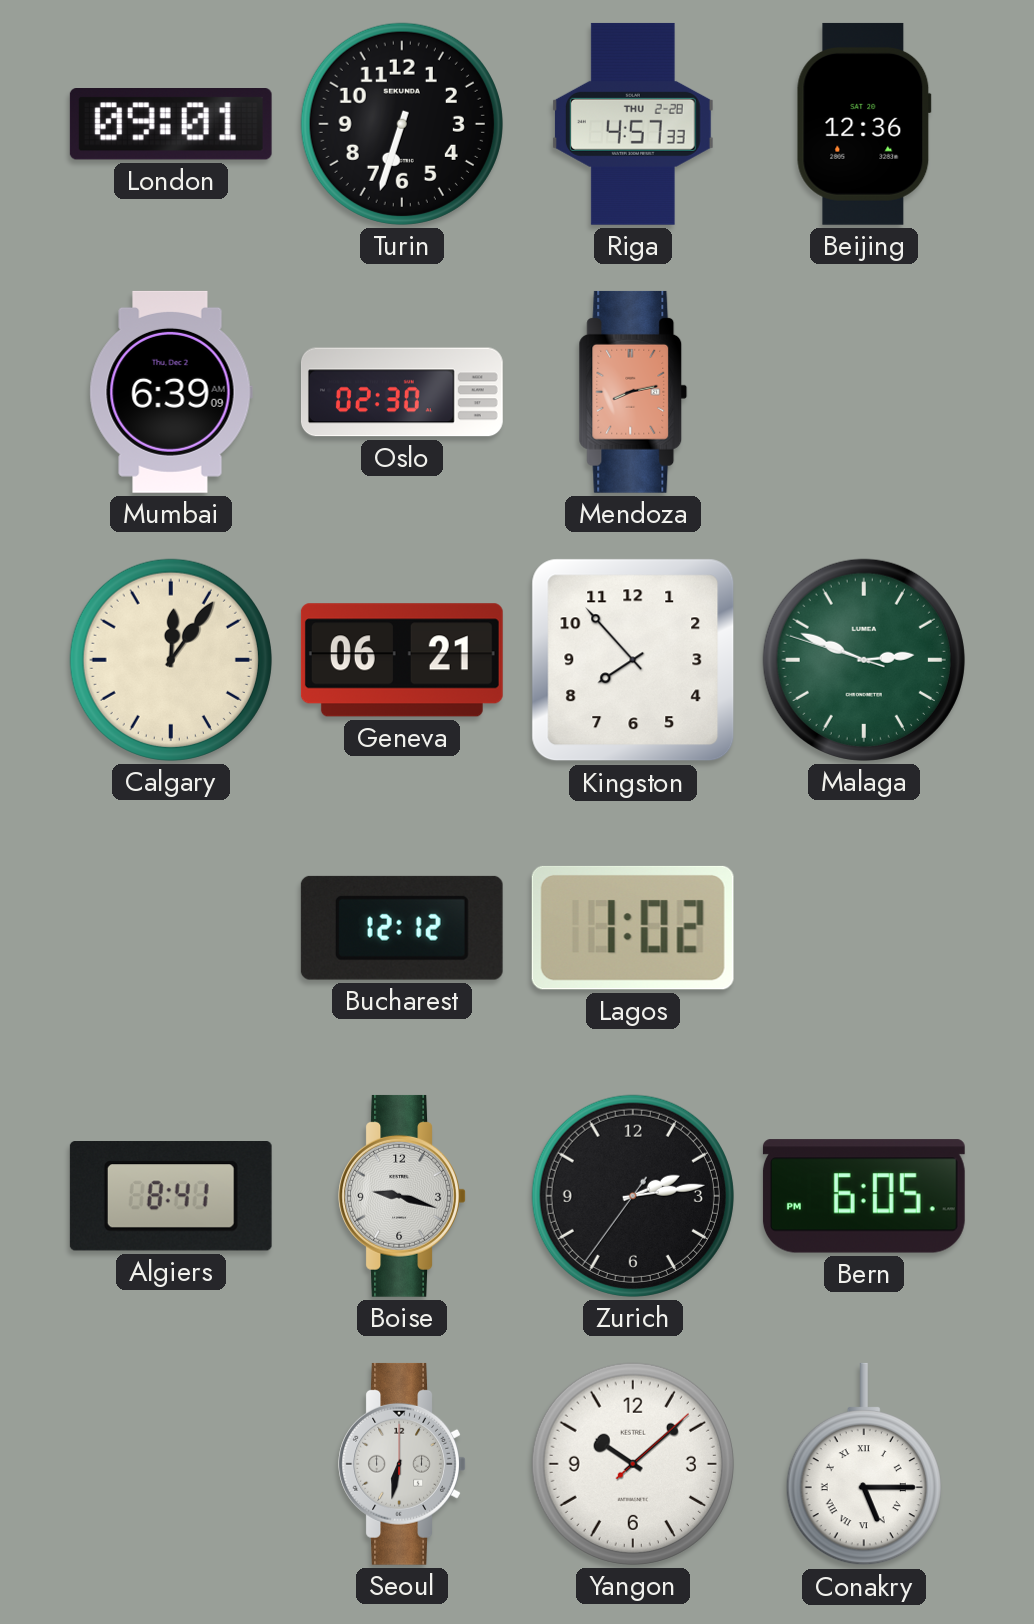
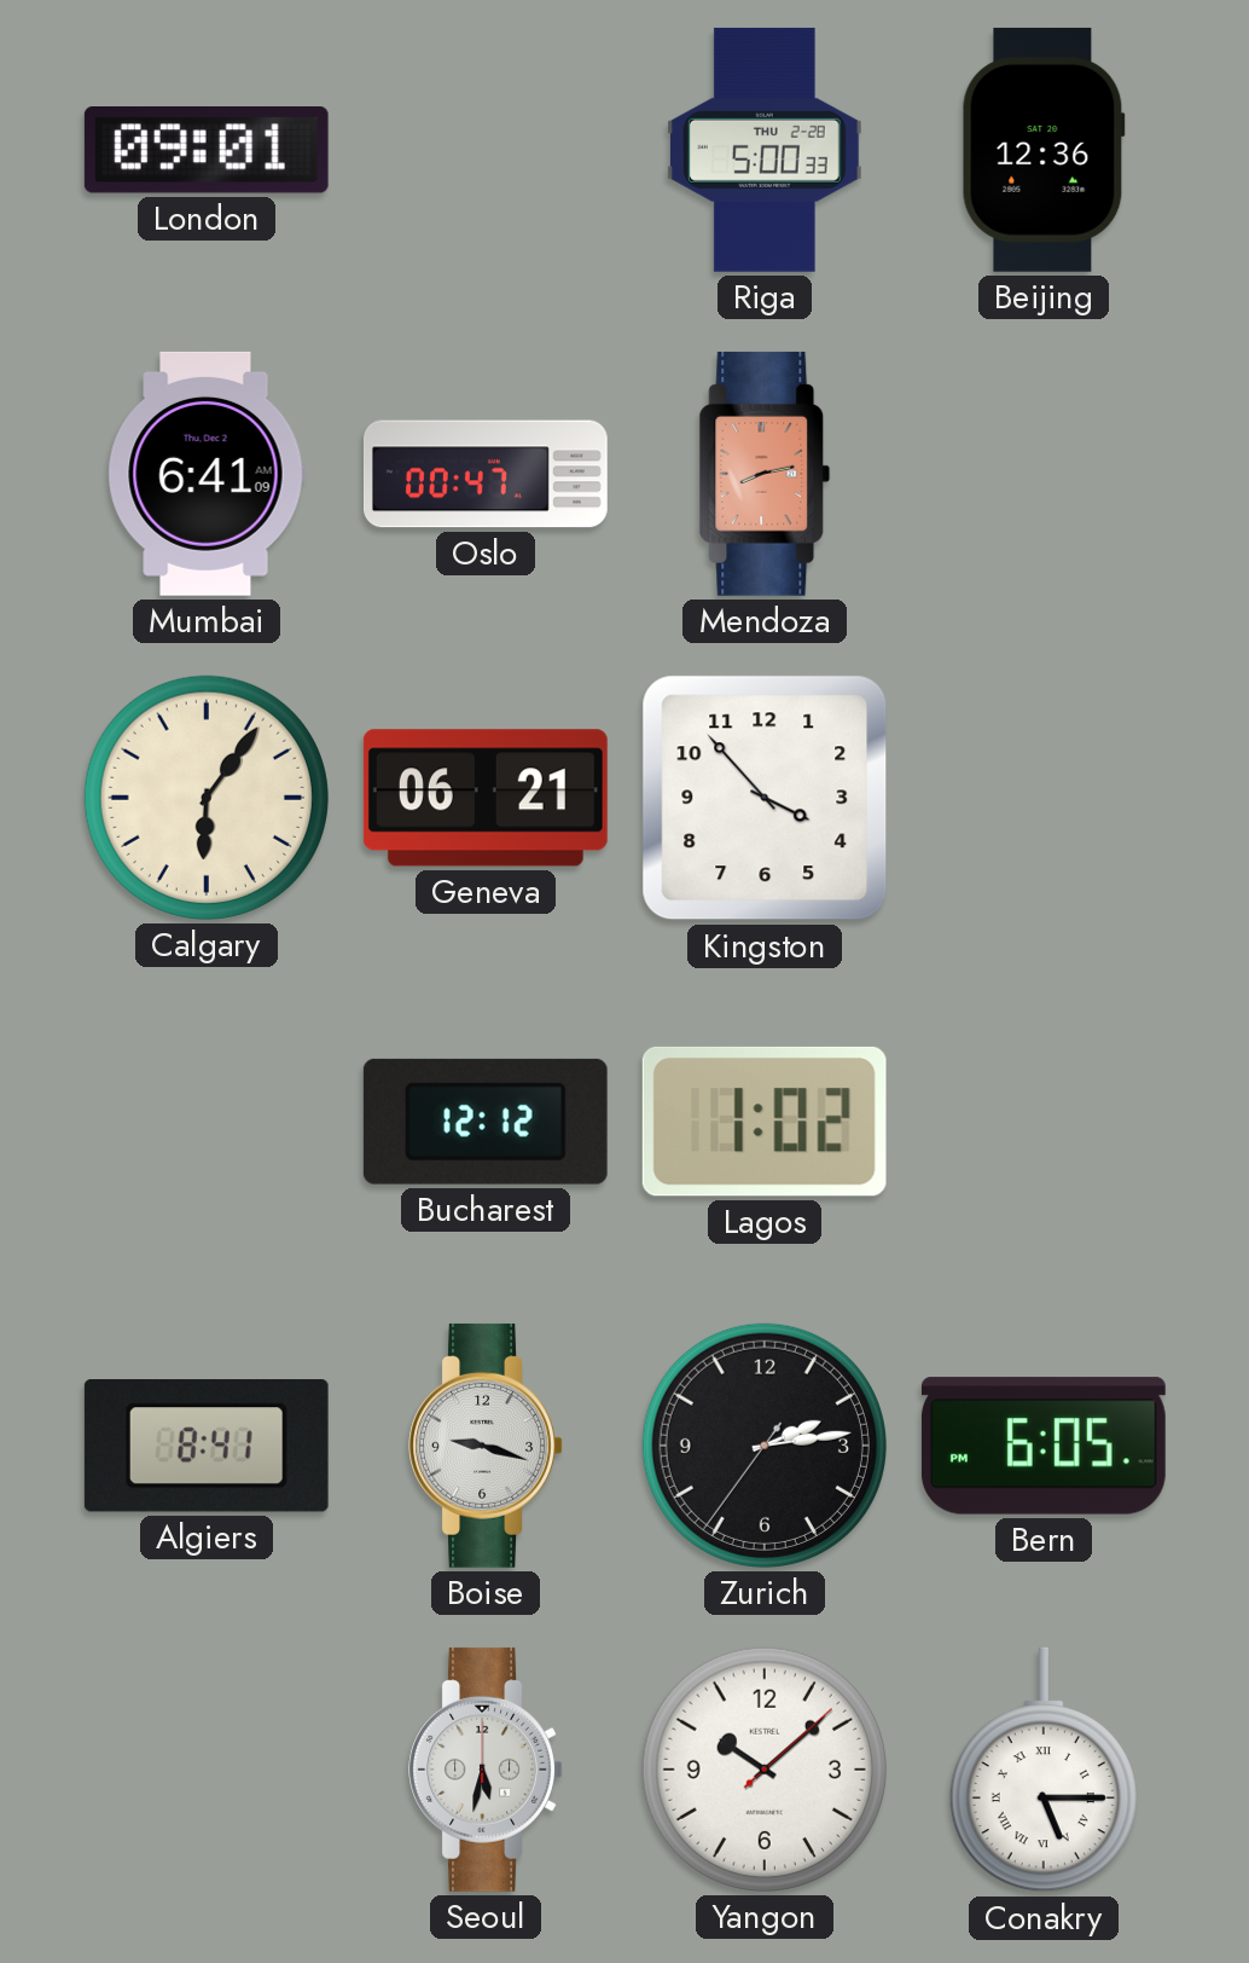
Turin: 6:33 -> none (402, 124)
Riga: 4:57 -> 5:00 (765, 150)
Mumbai: 6:39 -> 6:41 (207, 474)
Oslo: 02:30 -> 00:47 (486, 474)
Calgary: 12:06 -> 6:06 (207, 798)
Kingston: 7:53 -> 3:53 (765, 798)
Malaga: 2:48 -> none (864, 660)
Seoul: 6:32 -> 5:32 (486, 1770)
